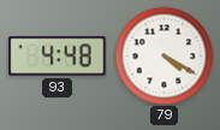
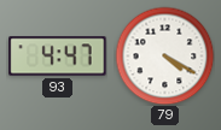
93: 4:48 -> 4:47 (58, 57)
